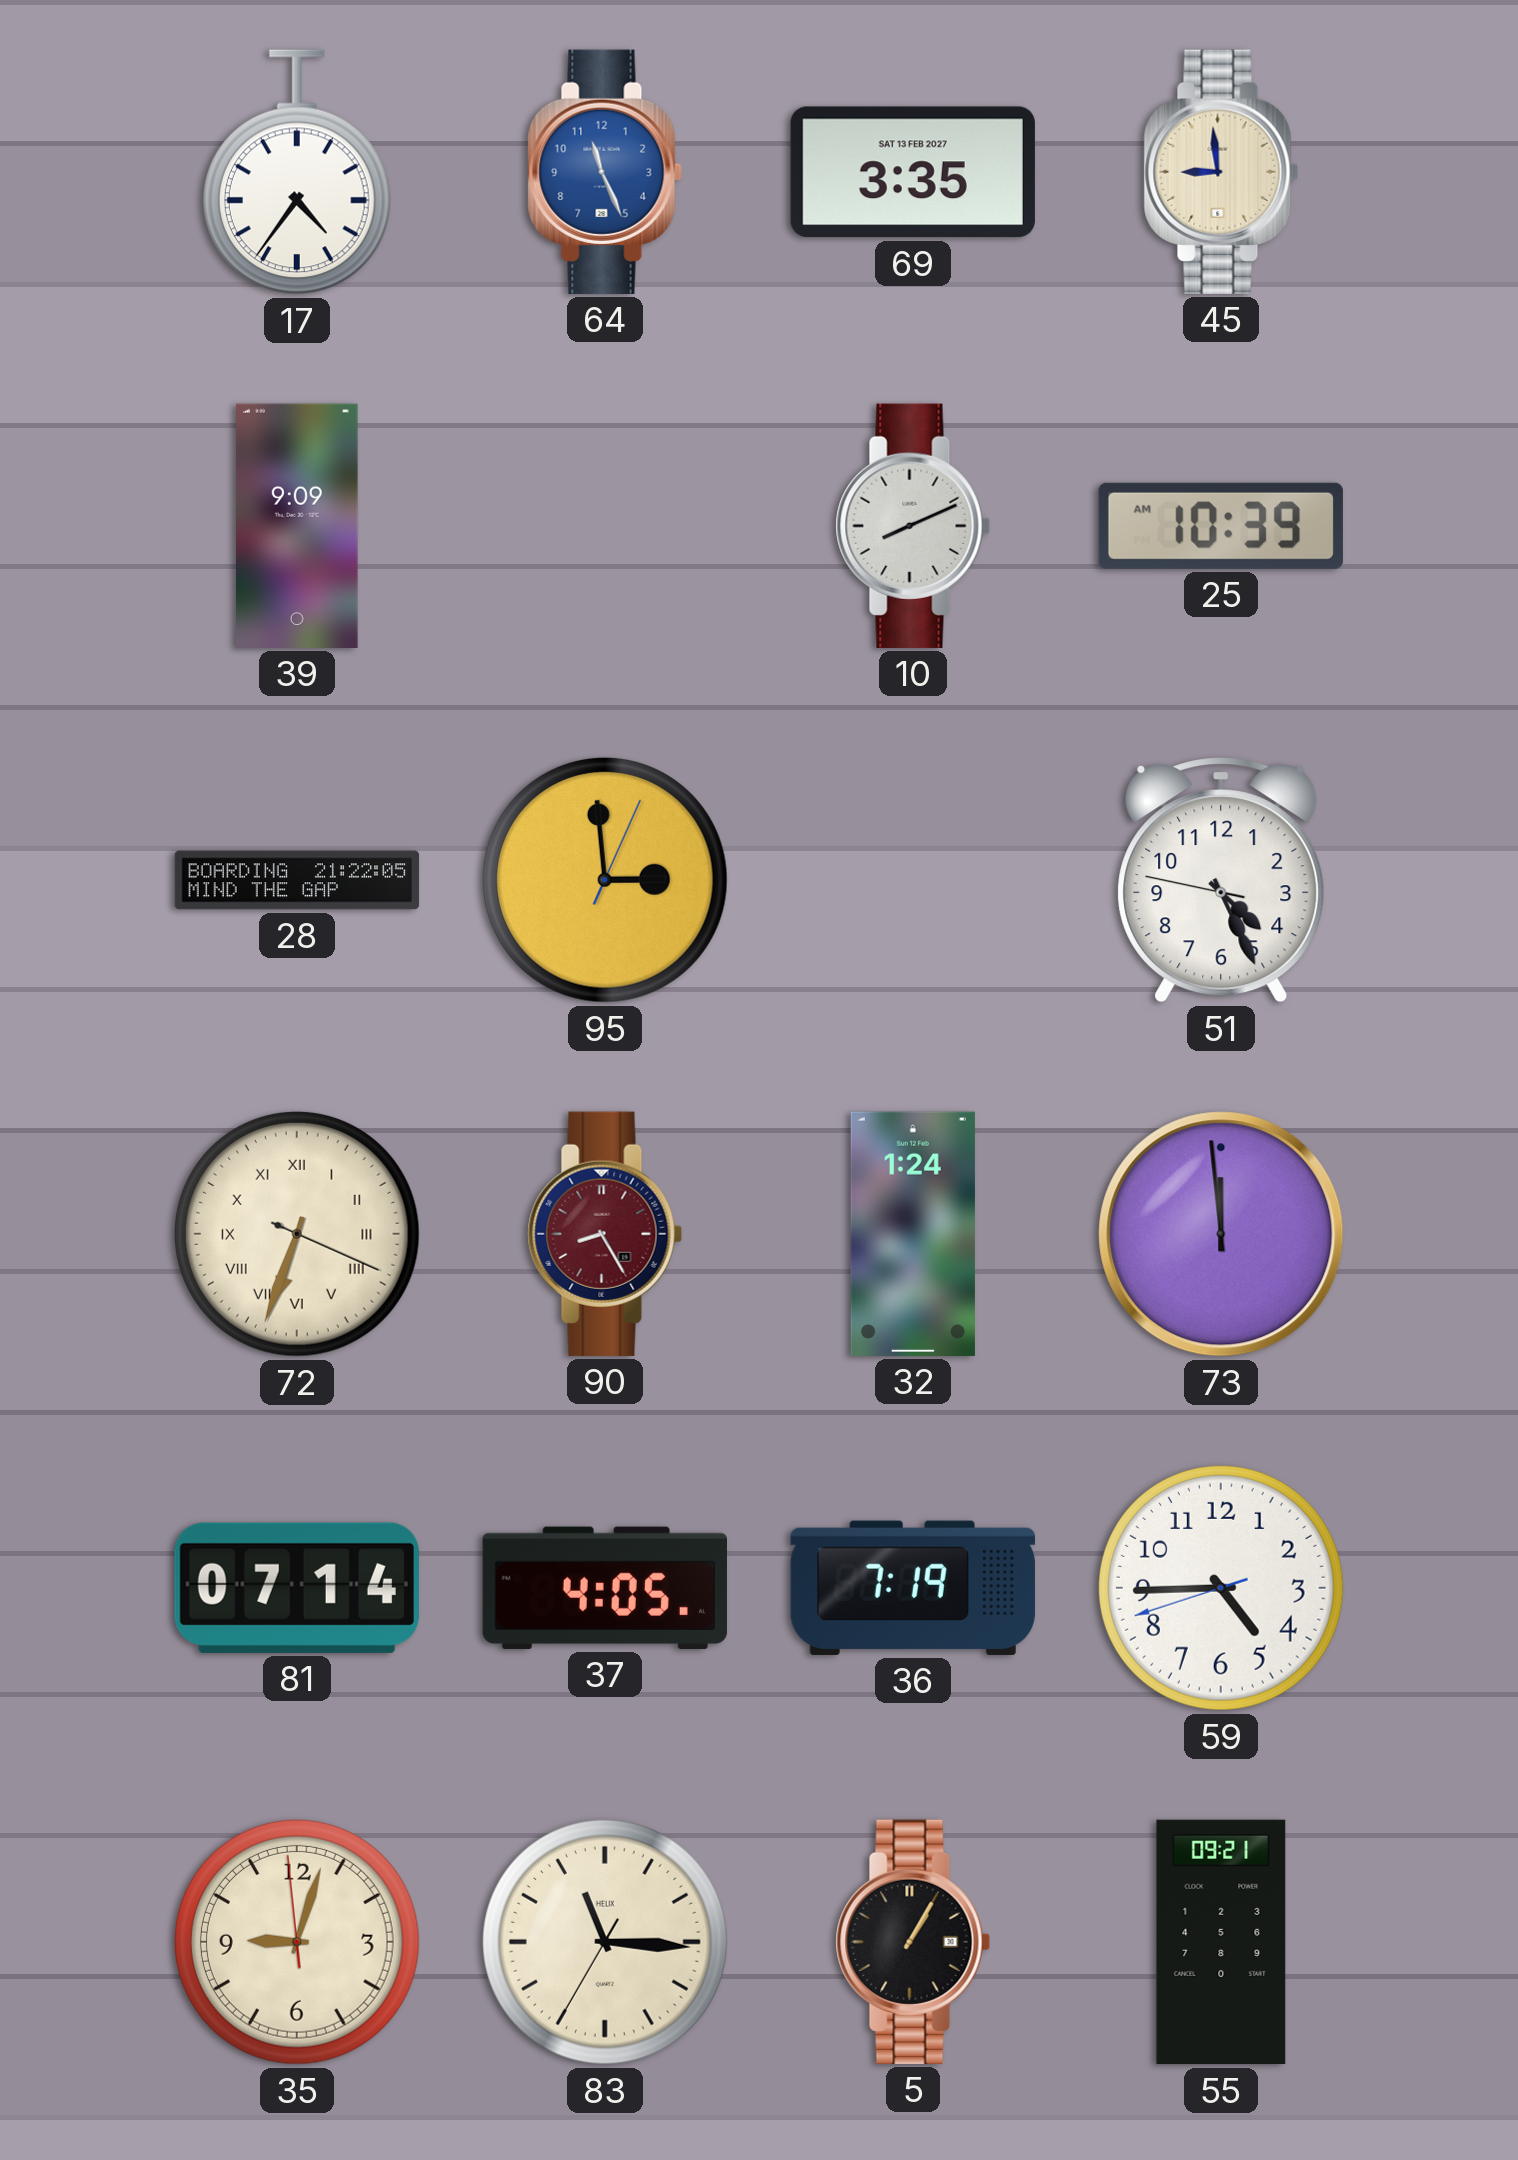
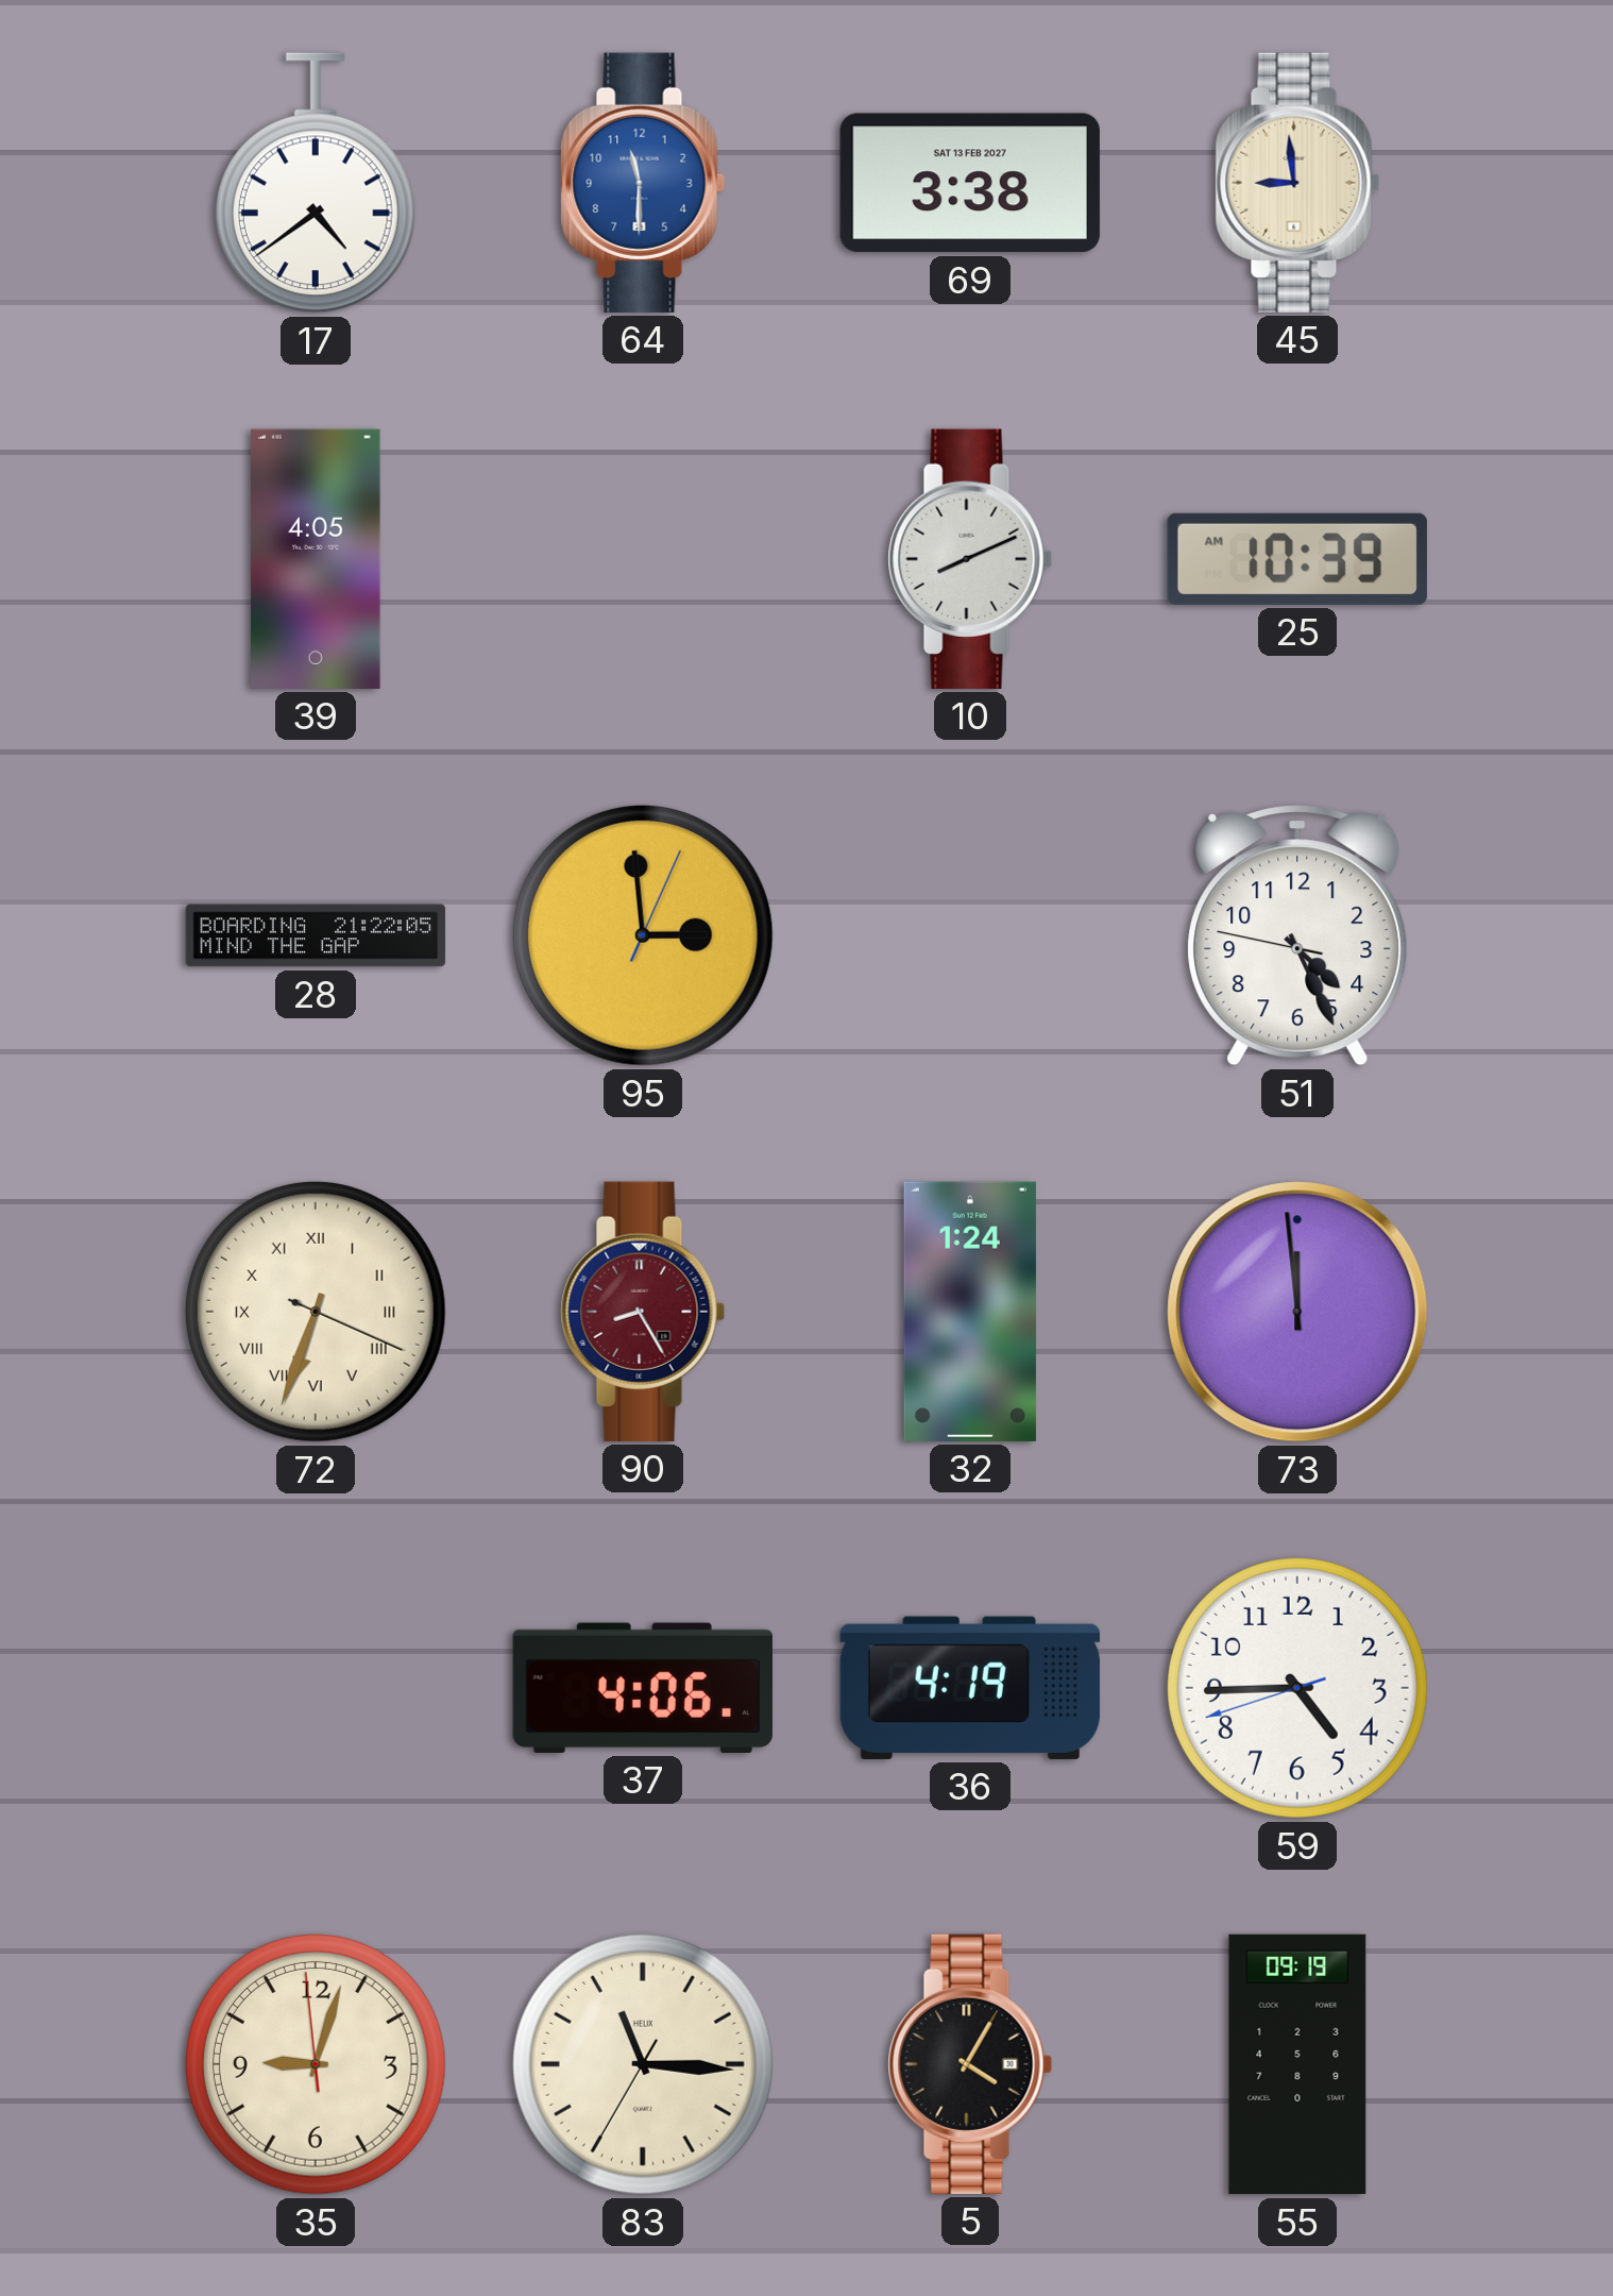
17: 4:36 -> 4:39 (316, 183)
64: 11:26 -> 11:30 (643, 183)
69: 3:35 -> 3:38 (970, 183)
39: 9:09 -> 4:05 (317, 559)
81: 07:14 -> none (297, 1588)
37: 4:05 -> 4:06 (643, 1688)
36: 7:19 -> 4:19 (970, 1688)
5: 1:05 -> 4:05 (970, 2064)
55: 09:21 -> 09:19 (1297, 2064)
